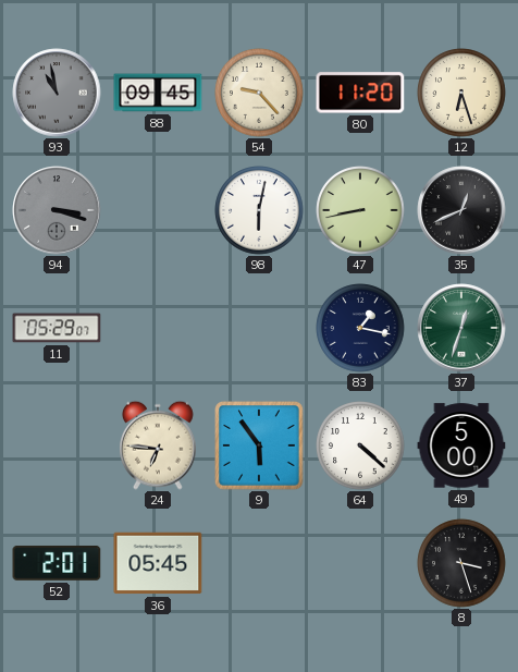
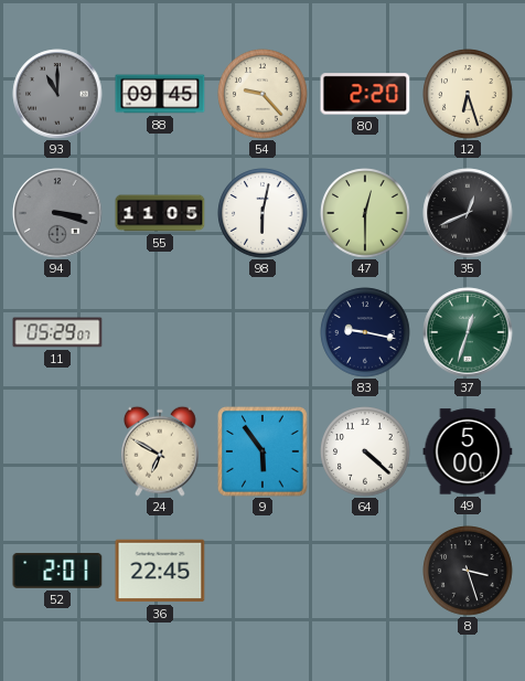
93: 10:58 -> 11:00 (57, 94)
80: 11:20 -> 2:20 (365, 94)
55: none -> 11:05 (160, 213)
47: 8:43 -> 12:30 (365, 213)
83: 1:17 -> 9:17 (365, 332)
24: 6:46 -> 6:50 (161, 451)
36: 05:45 -> 22:45 (160, 571)
